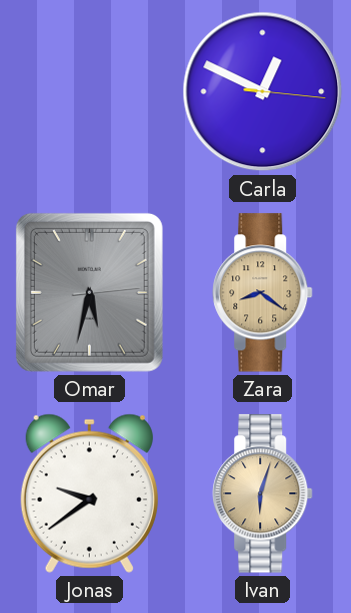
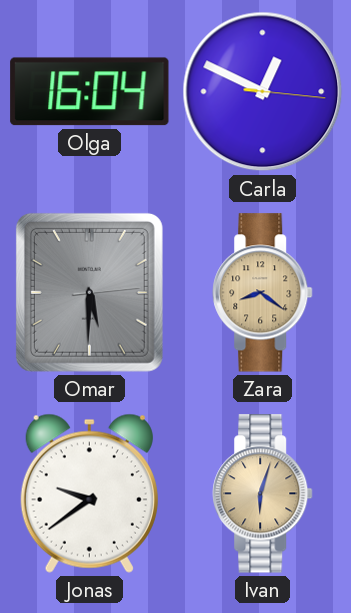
Olga: none -> 16:04 (90, 92)
Omar: 5:32 -> 5:30 (89, 292)
